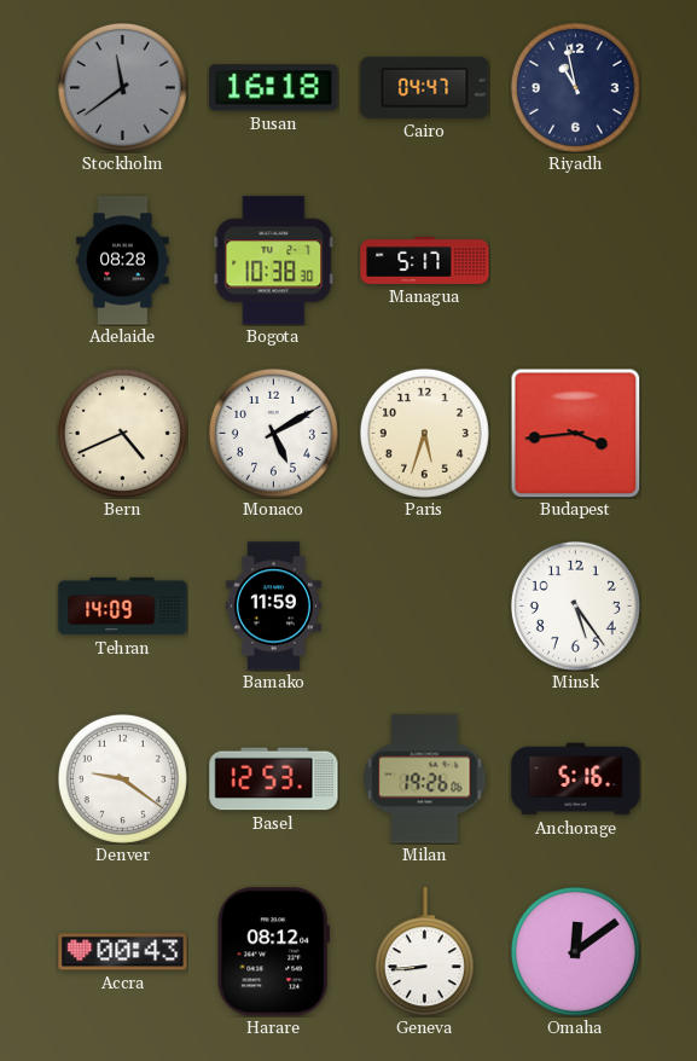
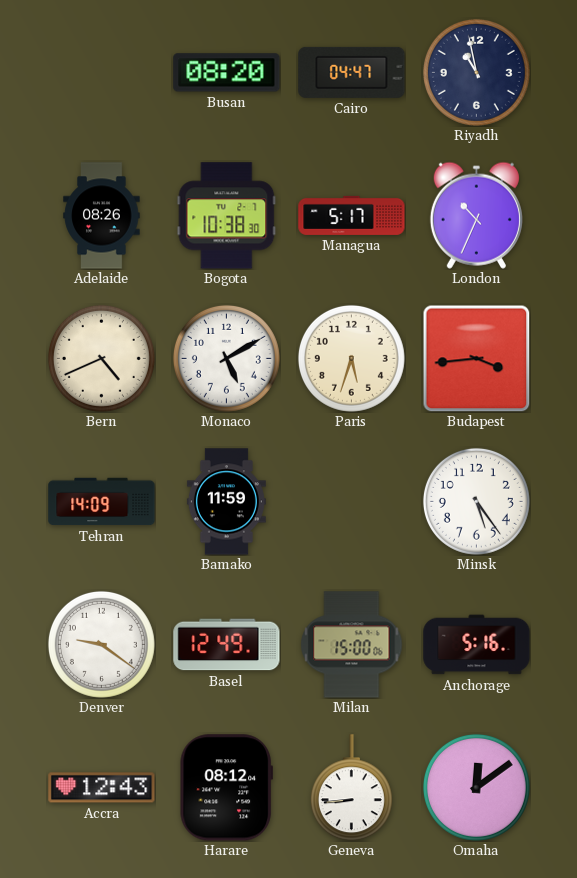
Stockholm: 11:39 -> none (122, 87)
Busan: 16:18 -> 08:20 (227, 73)
Adelaide: 08:28 -> 08:26 (102, 216)
London: none -> 10:34 (476, 215)
Basel: 12:53 -> 12:49 (227, 645)
Milan: 19:26 -> 15:00 (352, 645)
Accra: 00:43 -> 12:43 (102, 788)
